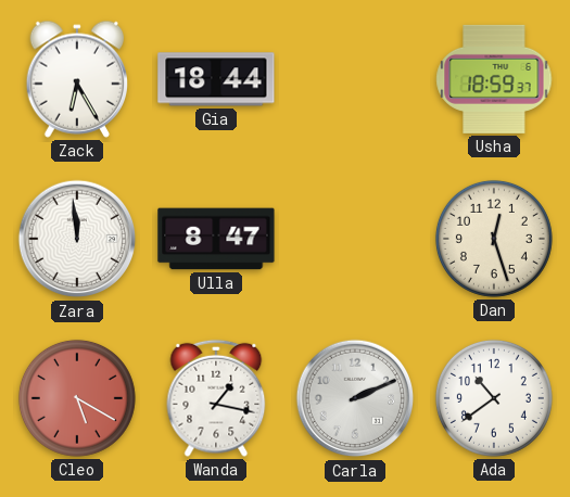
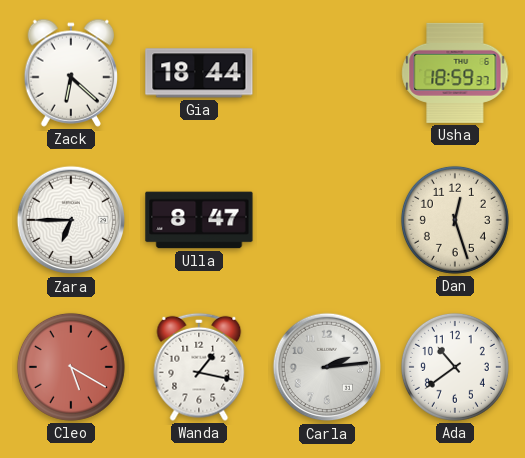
Zack: 6:25 -> 6:22 (70, 73)
Zara: 11:59 -> 6:45 (71, 220)
Carla: 2:11 -> 2:14 (327, 367)
